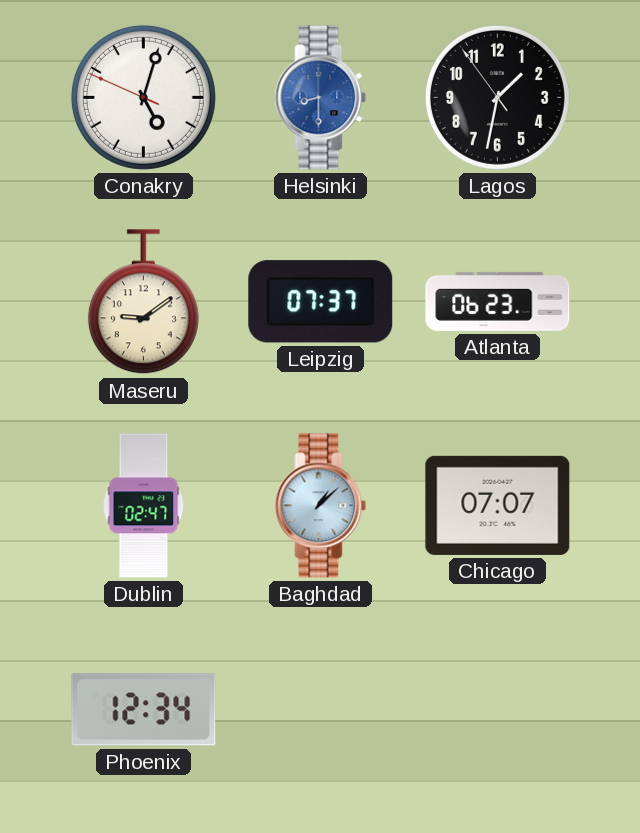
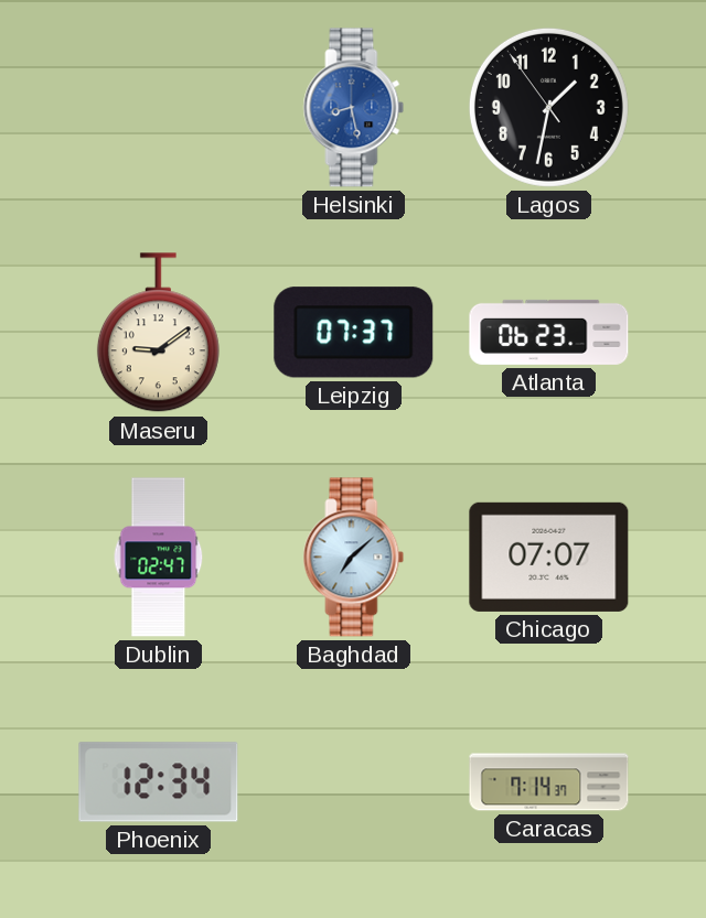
Conakry: 5:02 -> none (143, 97)
Helsinki: 8:30 -> 8:28 (354, 108)
Baghdad: 1:08 -> 7:08 (354, 558)
Caracas: none -> 7:14 (549, 782)
